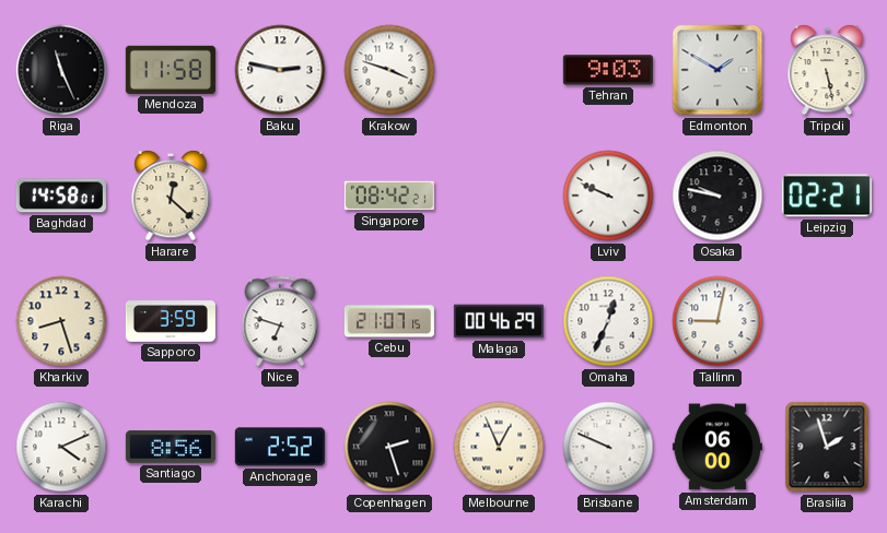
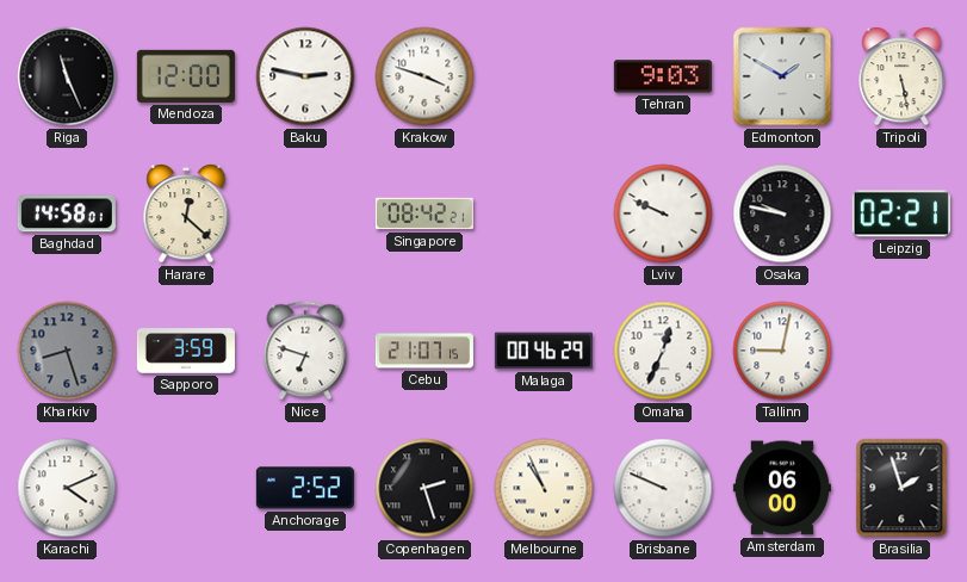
Mendoza: 11:58 -> 12:00 (186, 76)
Kharkiv dial: cream -> grey (67, 351)
Santiago: 8:56 -> none (171, 447)
Melbourne: 12:56 -> 10:56 (544, 488)
